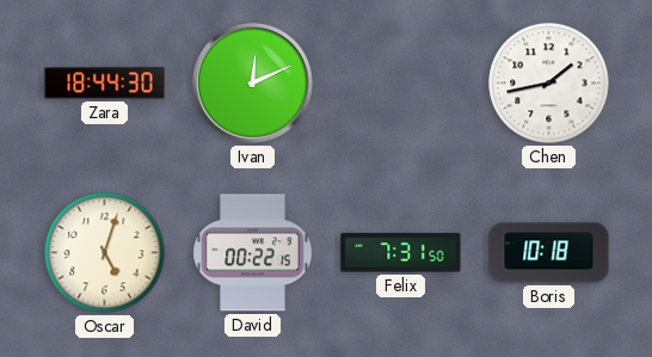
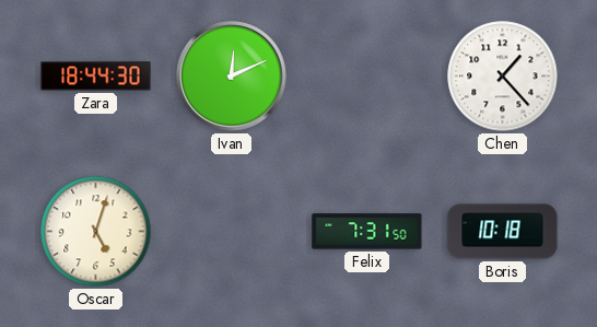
Chen: 1:43 -> 1:23 (503, 77)
David: 00:22 -> none (253, 253)
